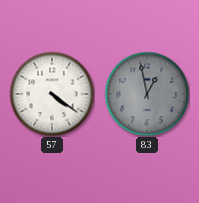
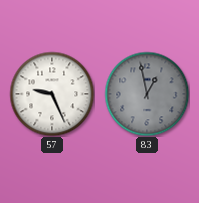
57: 4:21 -> 9:26 (52, 94)
